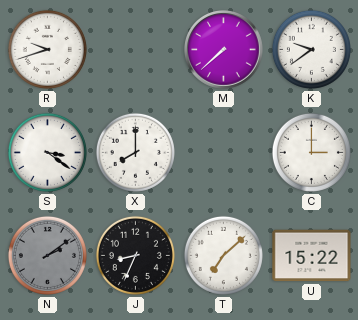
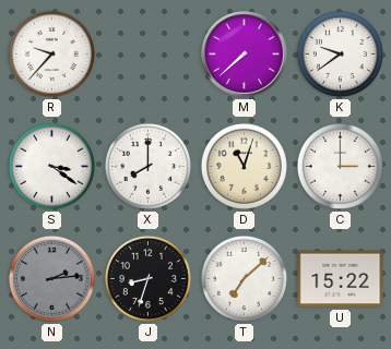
R: 9:42 -> 9:37 (51, 53)
D: none -> 11:03 (244, 166)
N: 2:09 -> 2:14 (51, 278)
J: 8:34 -> 8:33 (147, 278)
